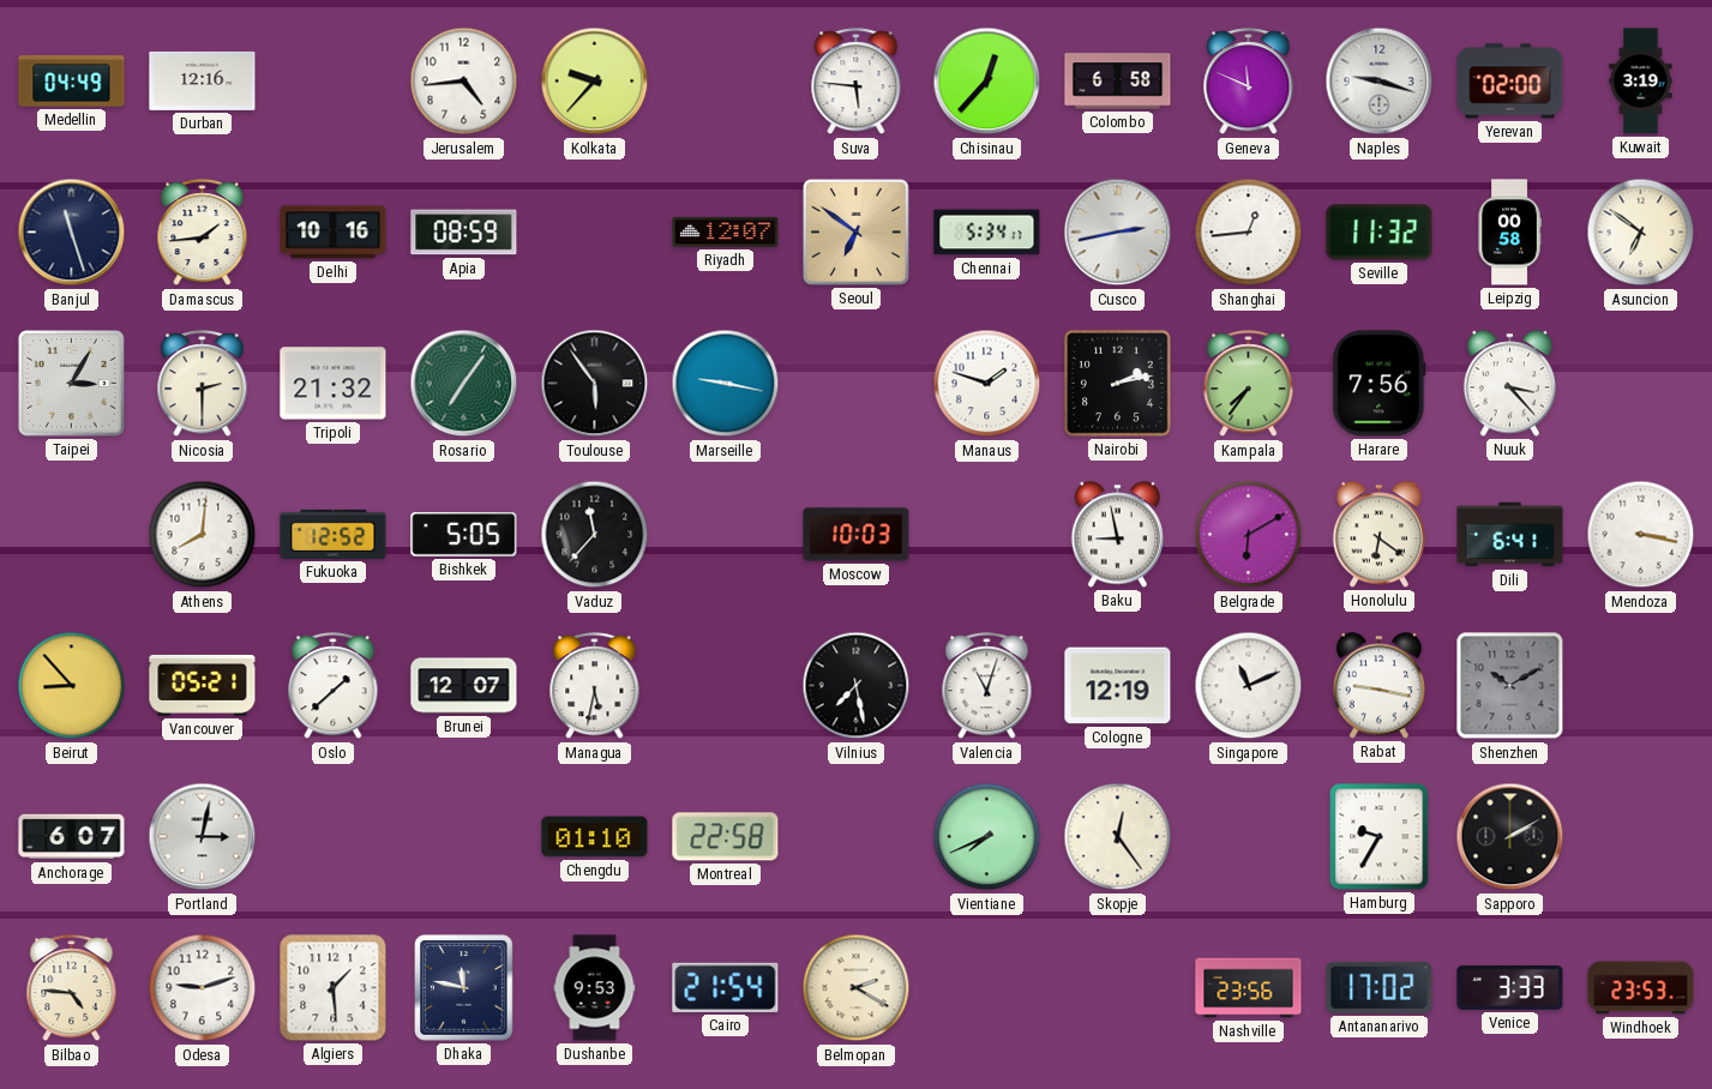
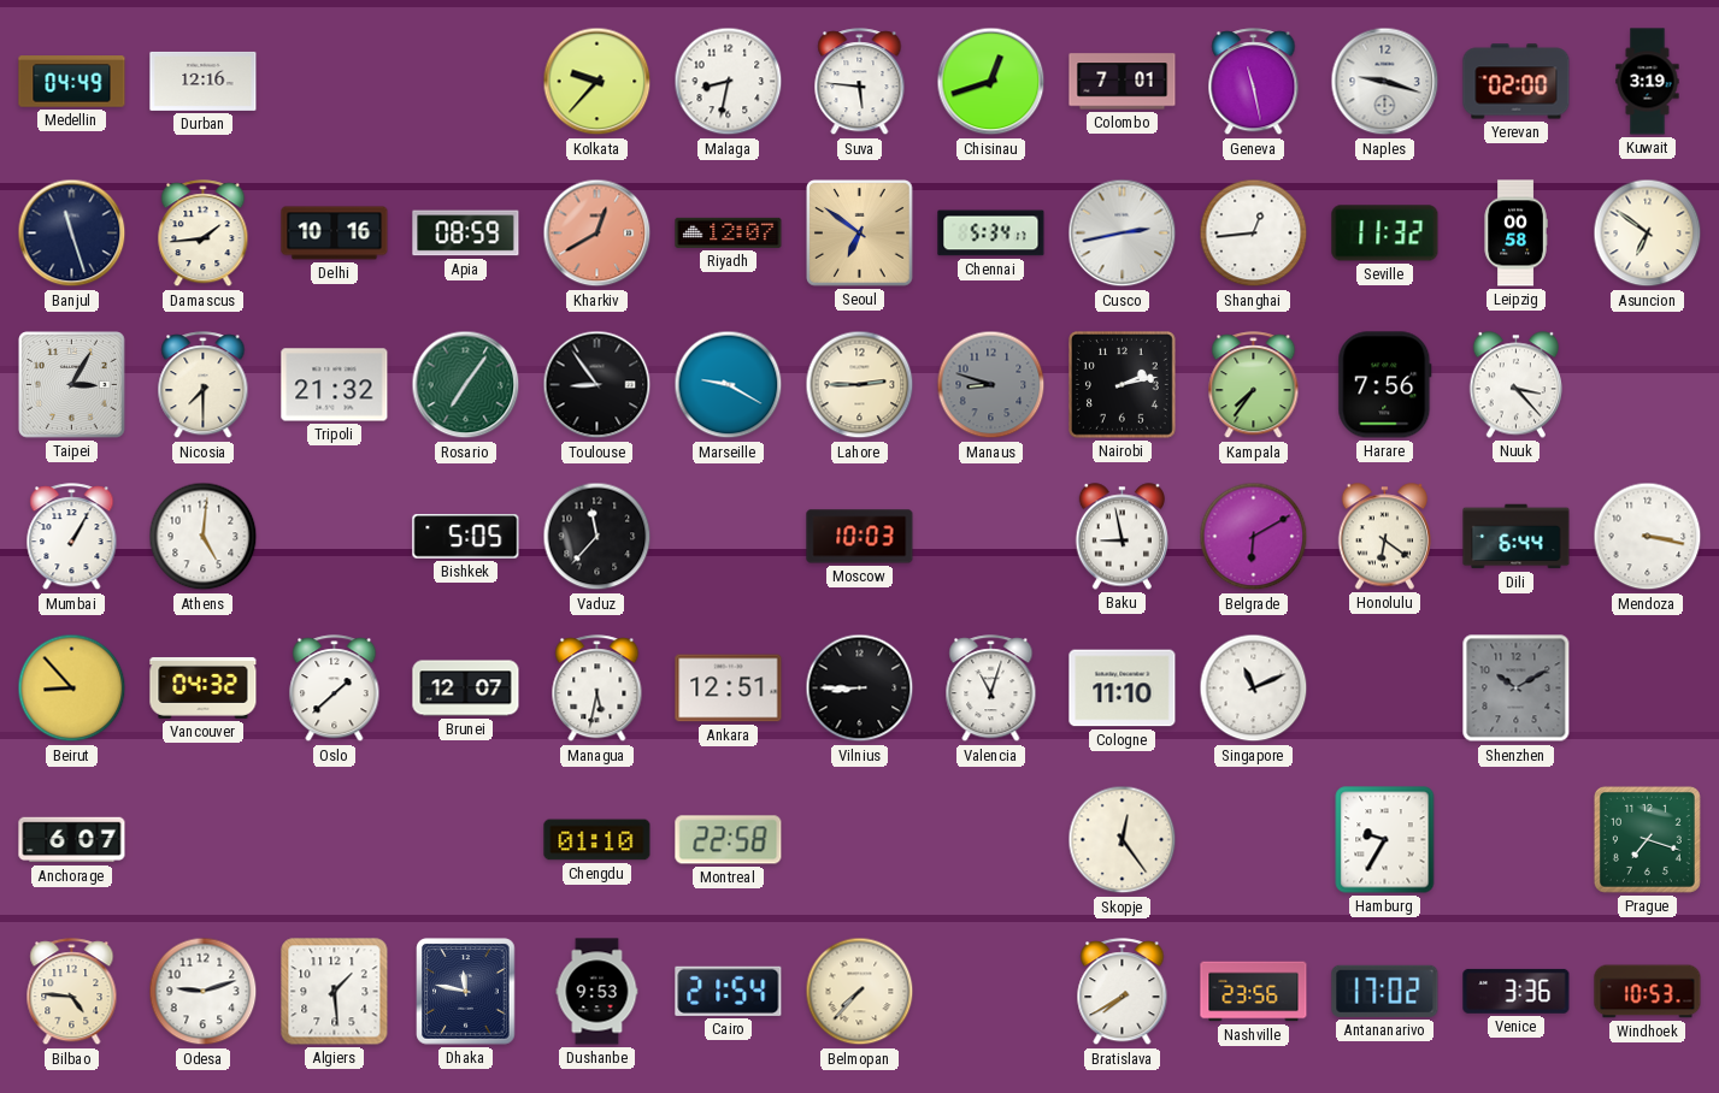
Jerusalem: 4:44 -> none (464, 82)
Malaga: none -> 8:32 (729, 82)
Chisinau: 12:37 -> 12:42 (991, 82)
Colombo: 6:58 -> 7:01 (1123, 82)
Geneva: 11:49 -> 11:28 (1254, 82)
Kharkiv: none -> 12:40 (597, 234)
Nicosia: 2:30 -> 7:30 (204, 385)
Toulouse: 5:54 -> 8:54 (597, 385)
Marseille: 9:17 -> 9:20 (729, 385)
Lahore: none -> 2:45 (860, 385)
Manaus: 1:48 -> 8:48 (991, 385)
Manaus dial: white -> grey (991, 385)
Mumbai: none -> 1:05 (72, 537)
Athens: 8:01 -> 5:01 (204, 537)
Fukuoka: 12:52 -> none (334, 534)
Dili: 6:41 -> 6:44 (1517, 537)
Vancouver: 05:21 -> 04:32 (204, 687)
Ankara: none -> 12:51 (729, 689)
Vilnius: 7:28 -> 8:45 (860, 689)
Cologne: 12:19 -> 11:10 (1123, 689)
Rabat: 9:17 -> none (1380, 686)
Portland: 3:02 -> none (203, 837)
Vientiane: 7:41 -> none (987, 837)
Sapporo: 2:10 -> none (1510, 837)
Prague: none -> 7:18 (1647, 839)
Belmopan: 2:20 -> 7:37 (860, 992)
Bratislava: none -> 7:40 (1123, 992)
Venice: 3:33 -> 3:36 (1517, 991)
Windhoek: 23:53 -> 10:53 (1648, 992)
